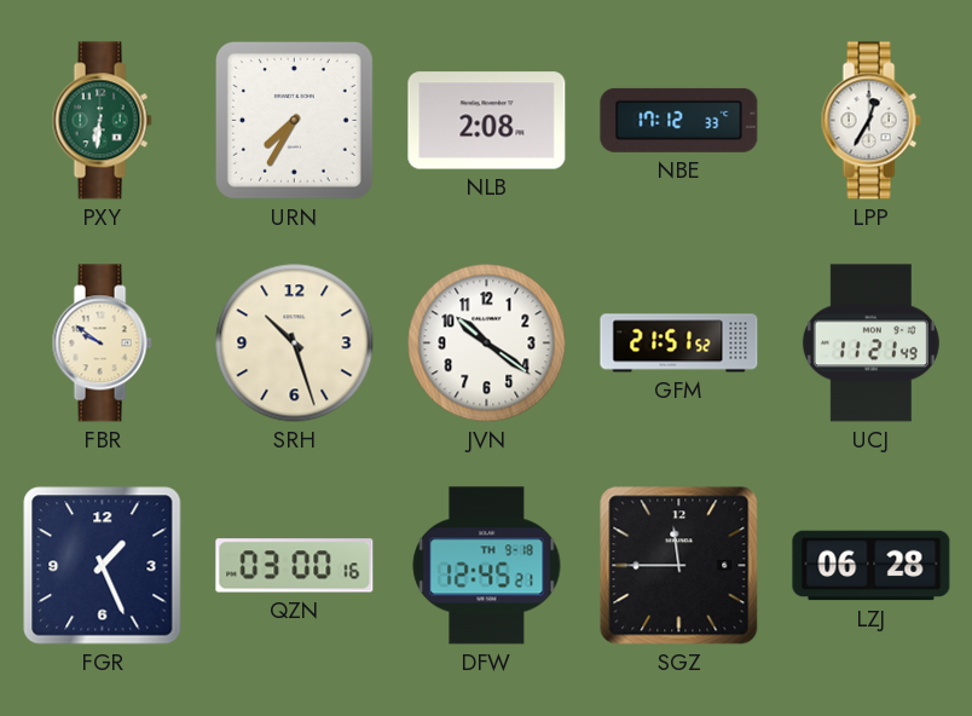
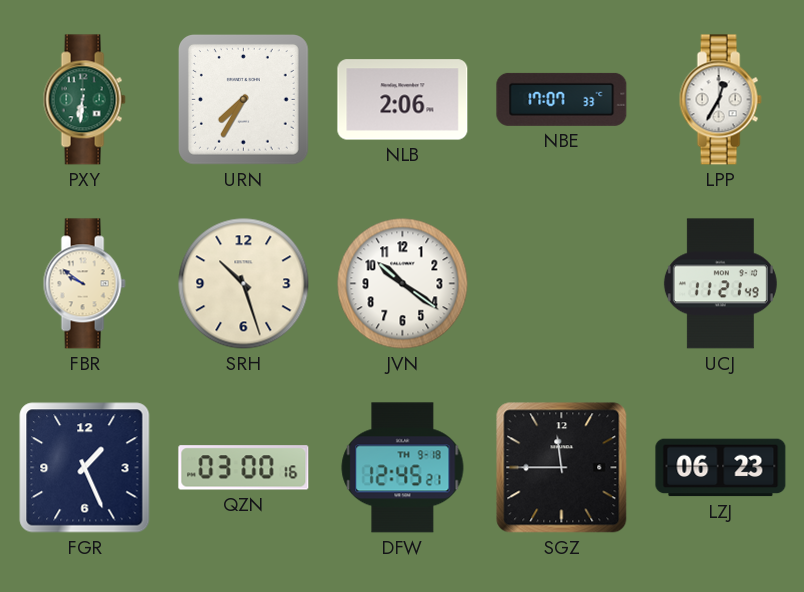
NLB: 2:08 -> 2:06 (403, 100)
NBE: 17:12 -> 17:07 (562, 99)
GFM: 21:51 -> none (679, 343)
LZJ: 06:28 -> 06:23 (721, 468)
